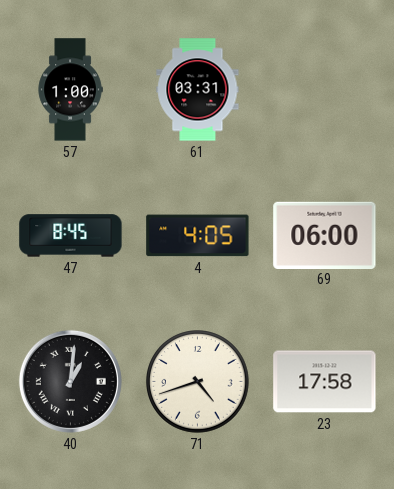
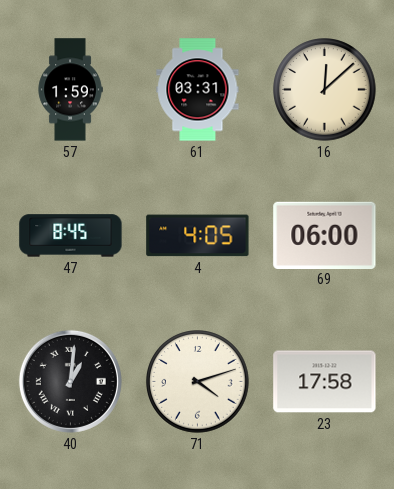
57: 1:00 -> 1:59 (70, 90)
16: none -> 12:08 (325, 90)
71: 4:42 -> 4:12 (198, 382)
